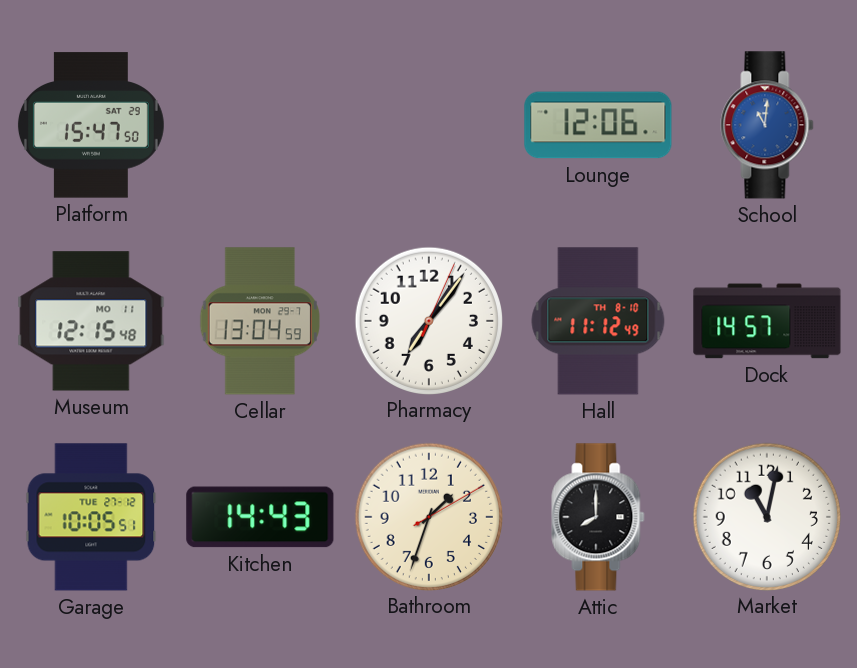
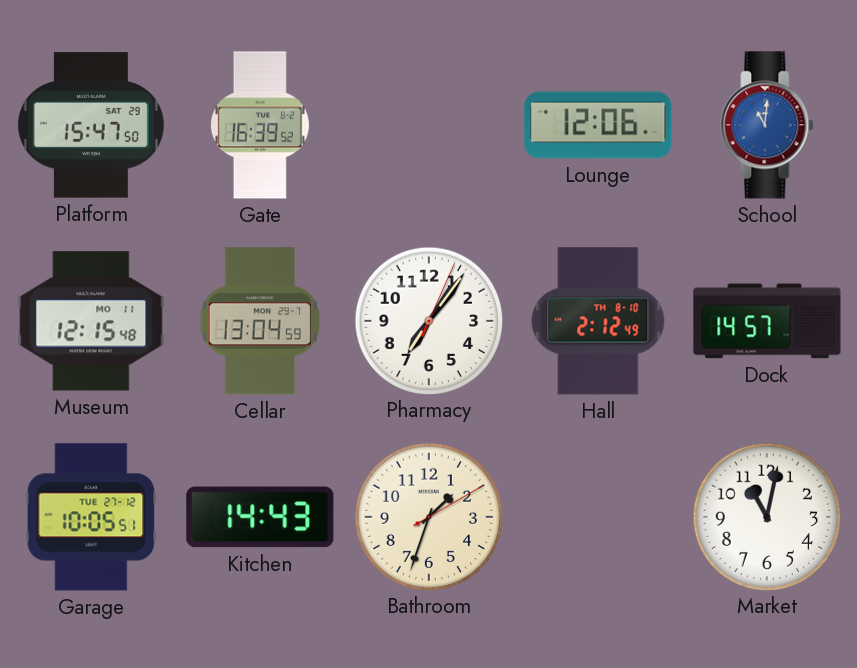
Gate: none -> 16:39 (260, 125)
Hall: 11:12 -> 2:12 (598, 321)
Attic: 8:00 -> none (598, 517)
